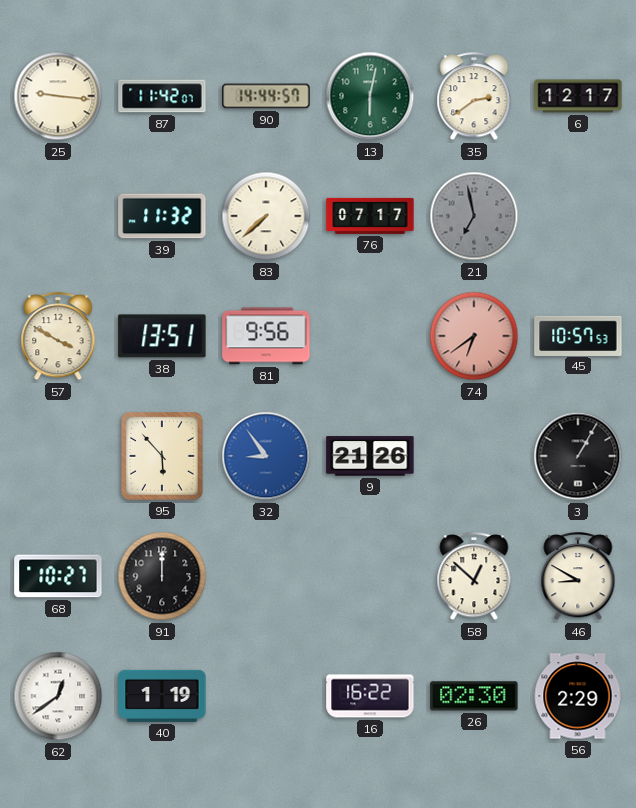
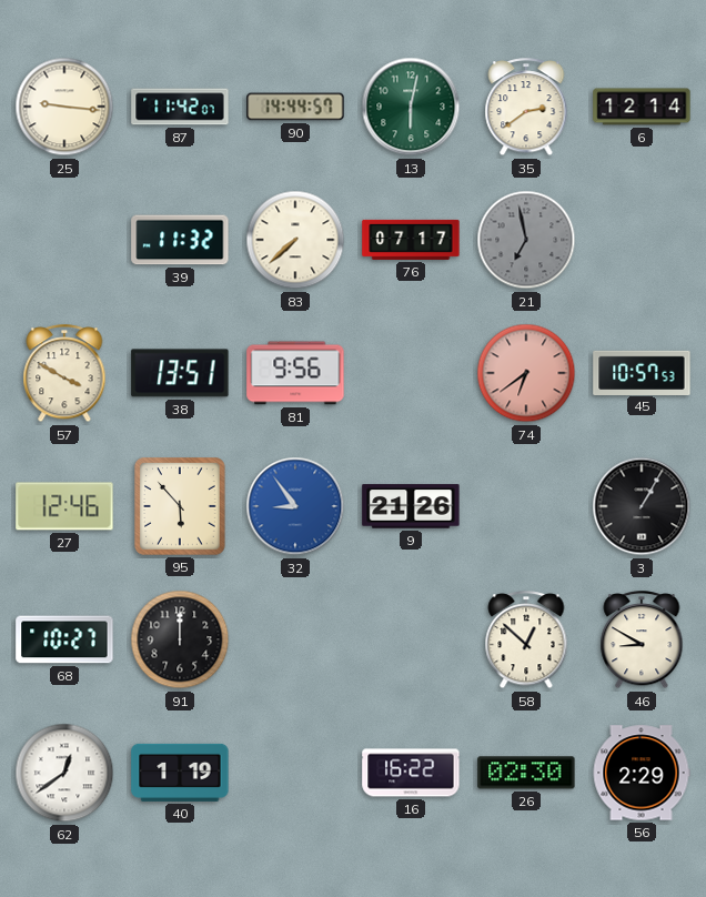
6: 12:17 -> 12:14 (642, 107)
27: none -> 12:46 (64, 506)
